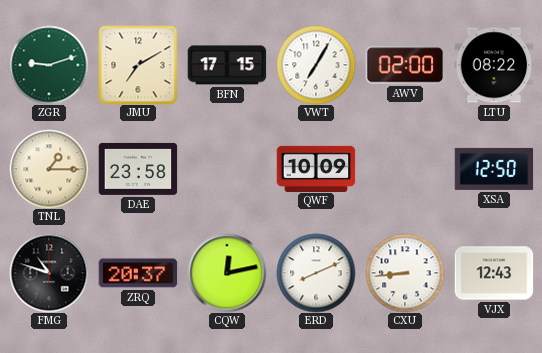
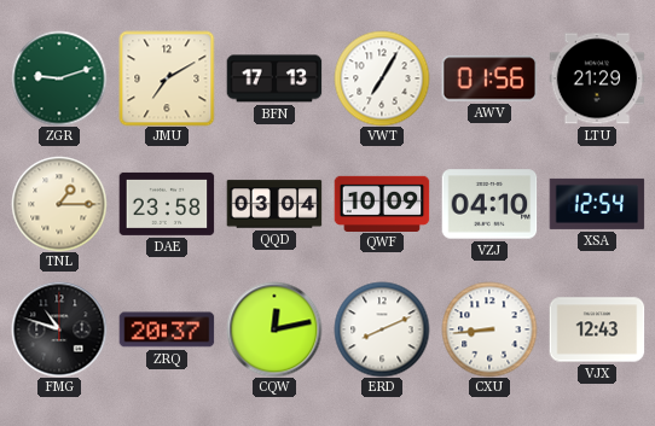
BFN: 17:15 -> 17:13 (274, 78)
AWV: 02:00 -> 01:56 (489, 78)
LTU: 08:22 -> 21:29 (597, 78)
QQD: none -> 03:04 (274, 204)
VZJ: none -> 04:10 (489, 204)
XSA: 12:50 -> 12:54 (597, 204)
